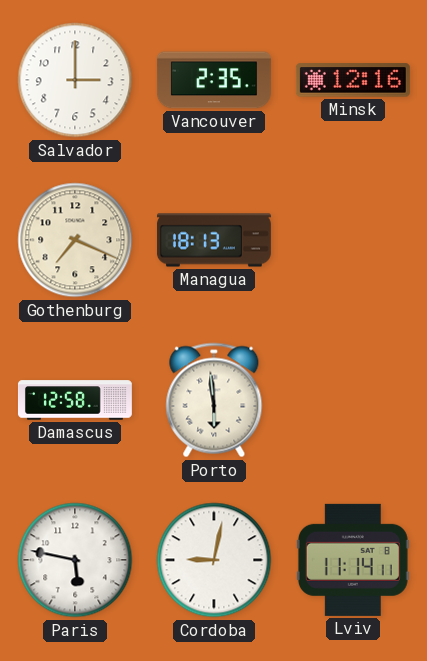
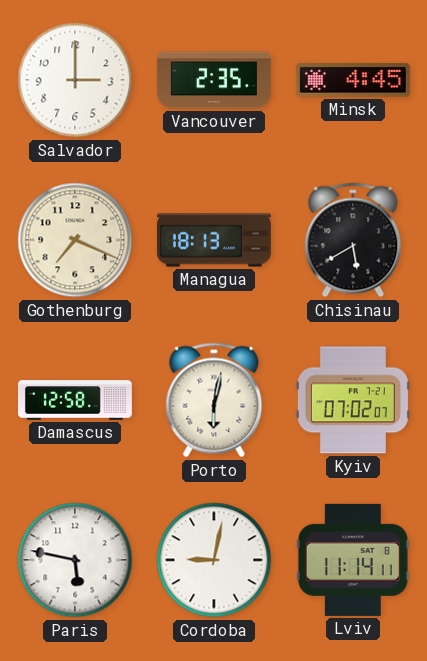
Minsk: 12:16 -> 4:45 (353, 80)
Chisinau: none -> 5:40 (353, 240)
Porto: 5:59 -> 6:02 (214, 400)
Kyiv: none -> 07:02 (353, 400)
